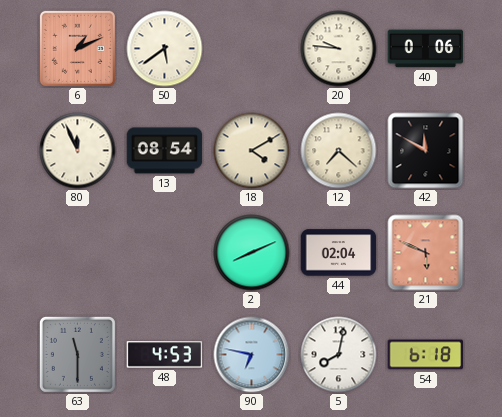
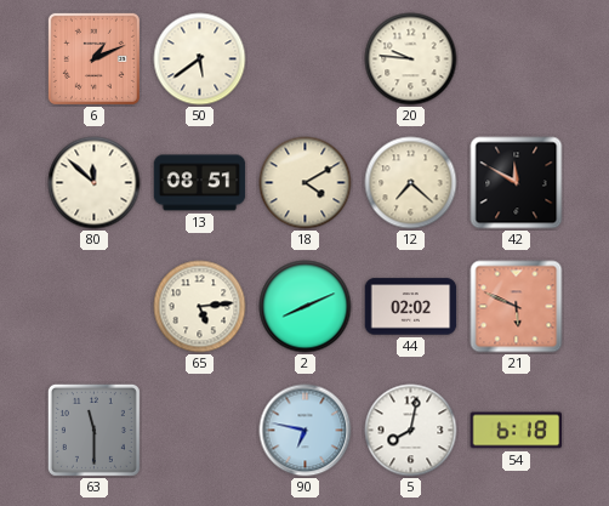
40: 0:06 -> none (426, 49)
80: 11:56 -> 11:52 (95, 183)
13: 08:54 -> 08:51 (200, 183)
65: none -> 5:14 (200, 307)
44: 02:04 -> 02:02 (411, 307)
48: 4:53 -> none (165, 355)
